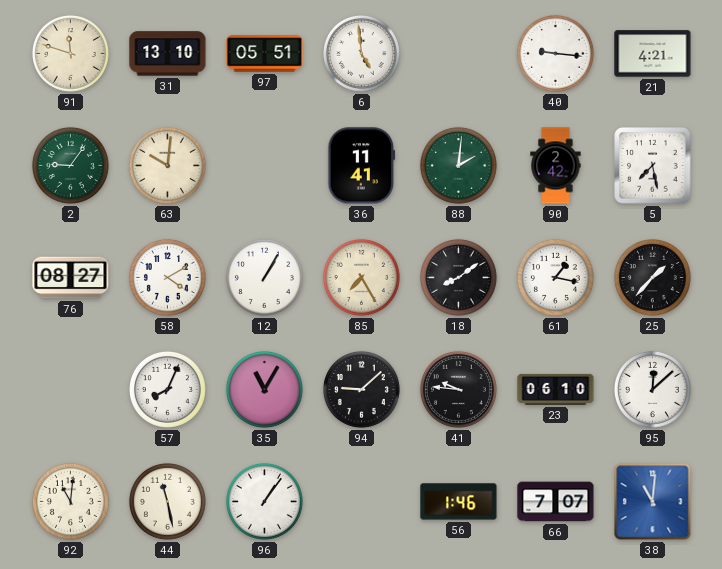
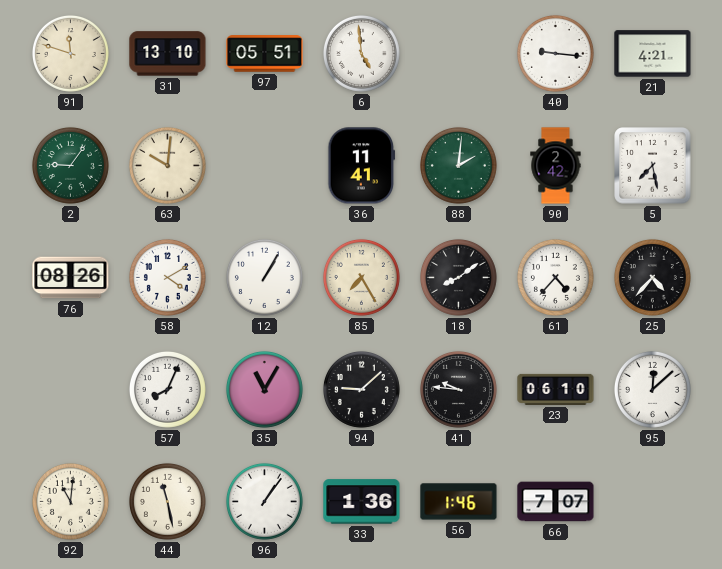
76: 08:27 -> 08:26 (71, 278)
61: 1:17 -> 4:37 (555, 277)
25: 1:37 -> 4:37 (652, 277)
33: none -> 1:36 (362, 502)
38: 11:01 -> none (653, 502)
